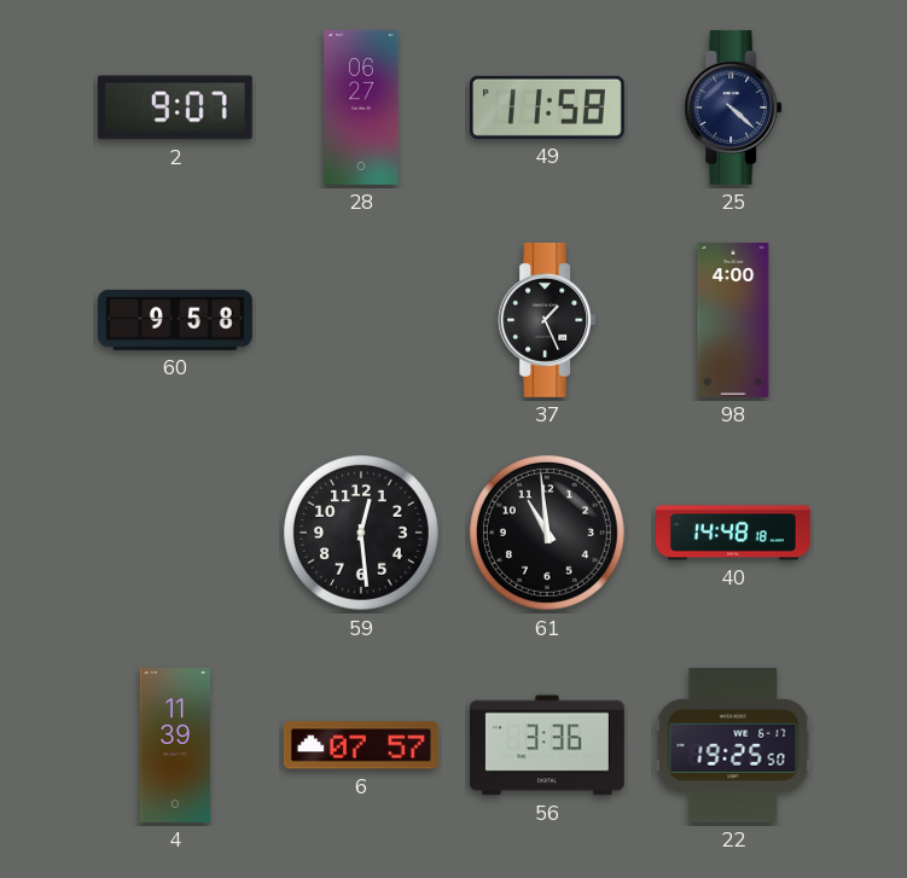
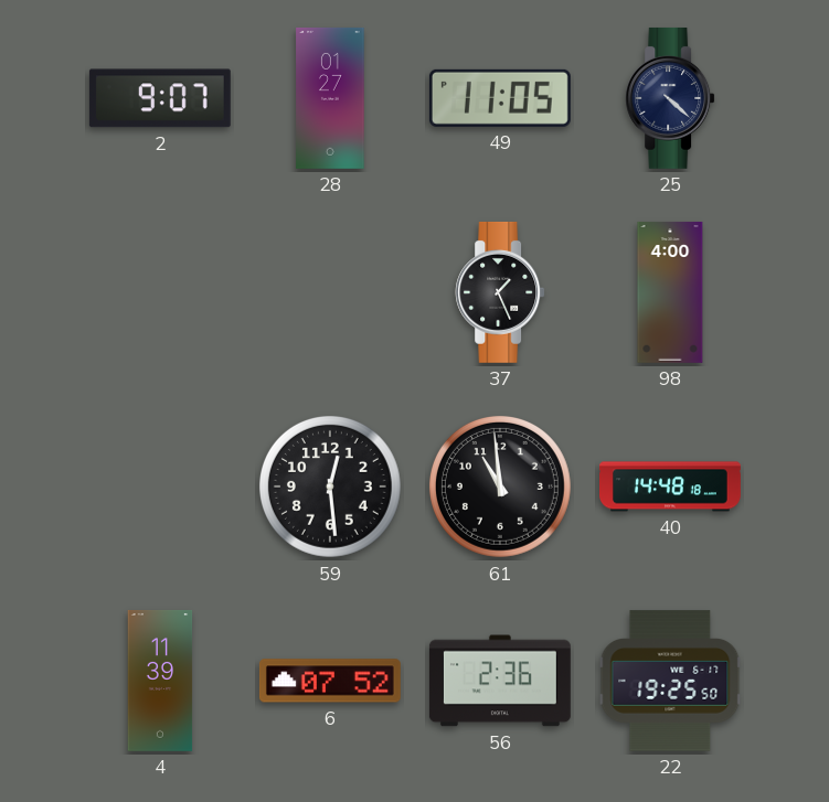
28: 06:27 -> 01:27 (330, 98)
49: 11:58 -> 11:05 (500, 98)
60: 9:58 -> none (175, 320)
6: 07:57 -> 07:52 (330, 681)
56: 3:36 -> 2:36 (500, 681)
